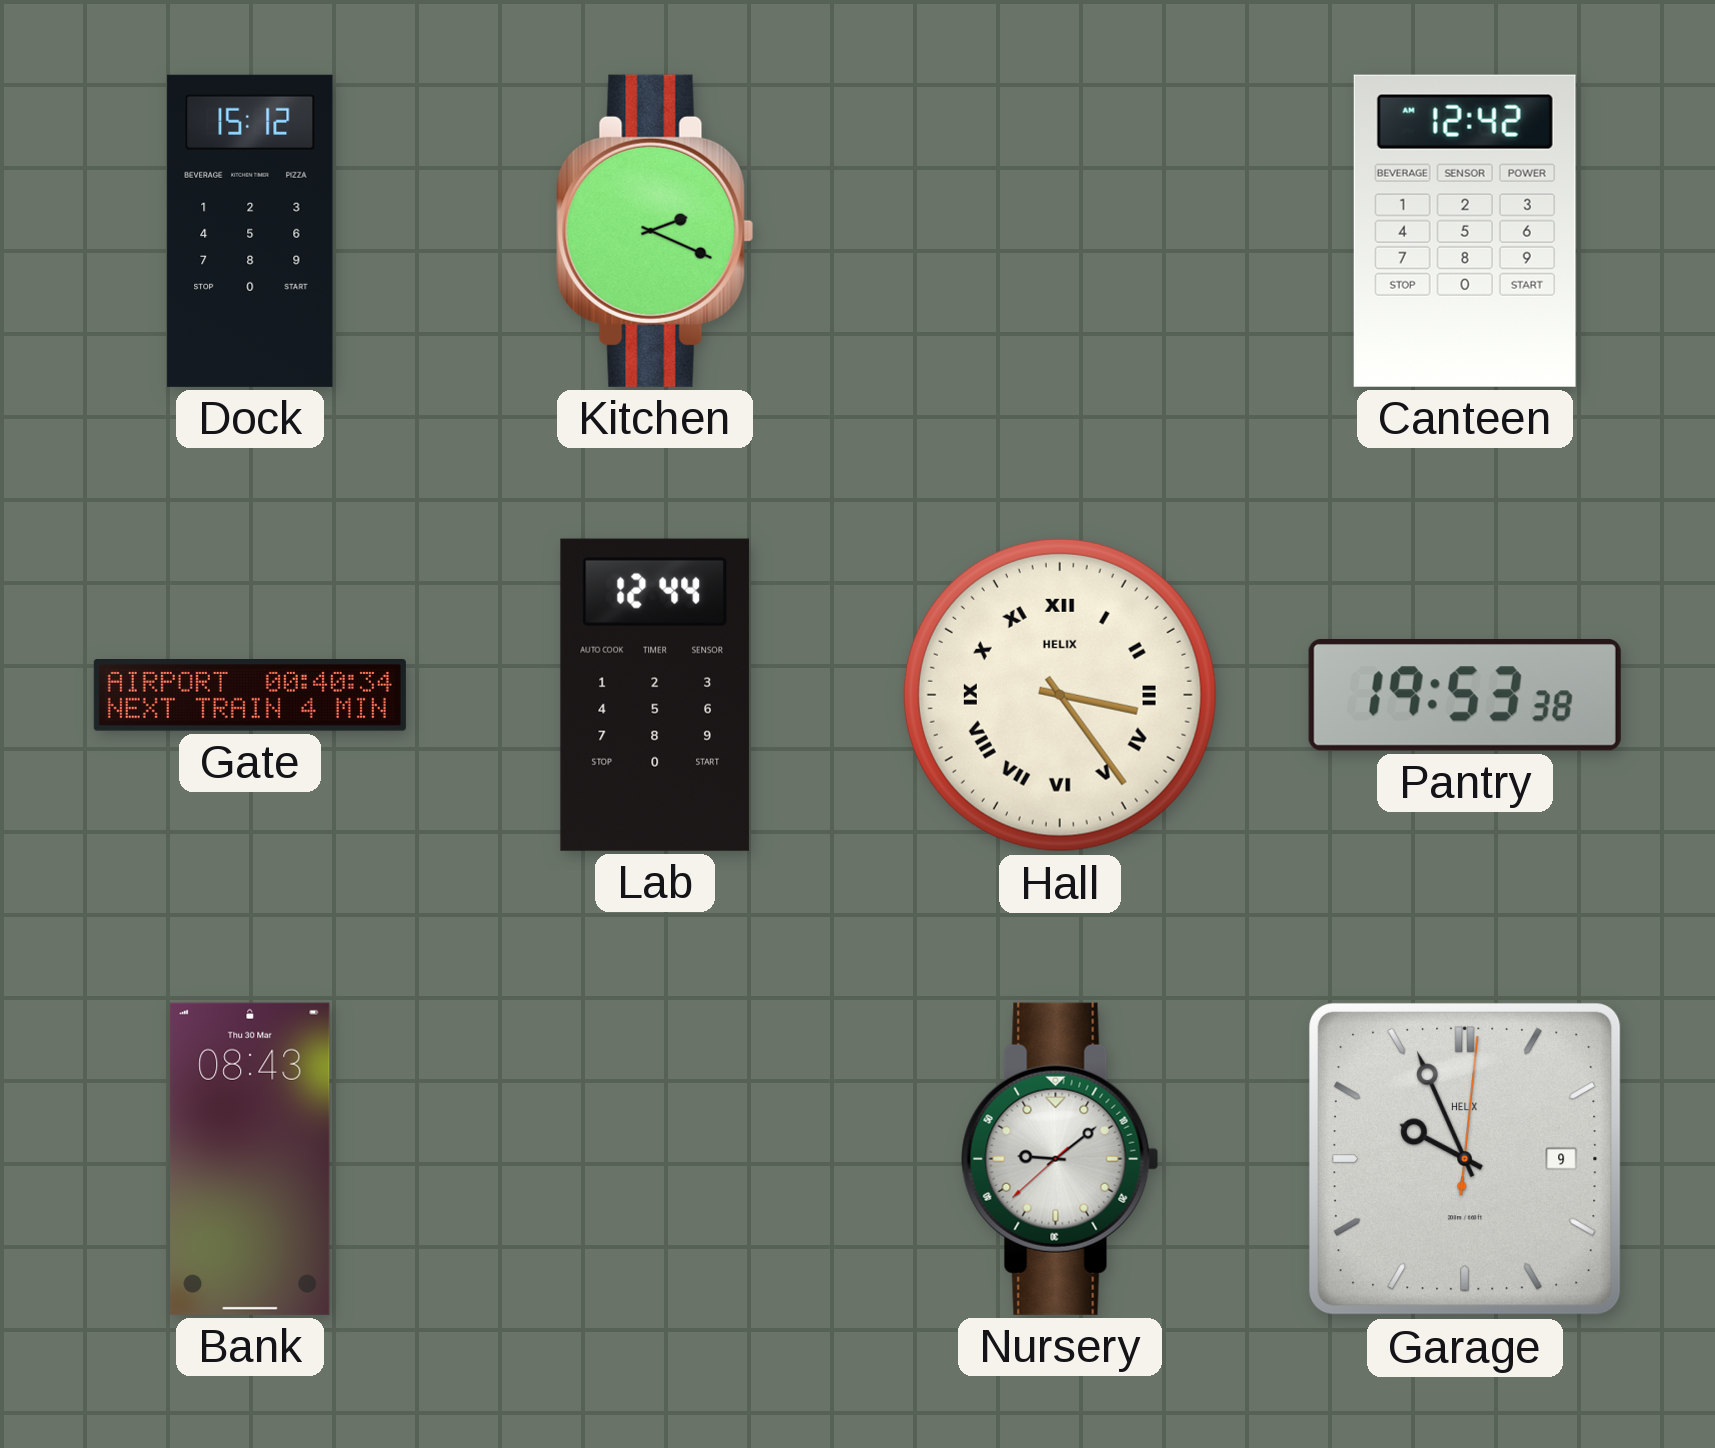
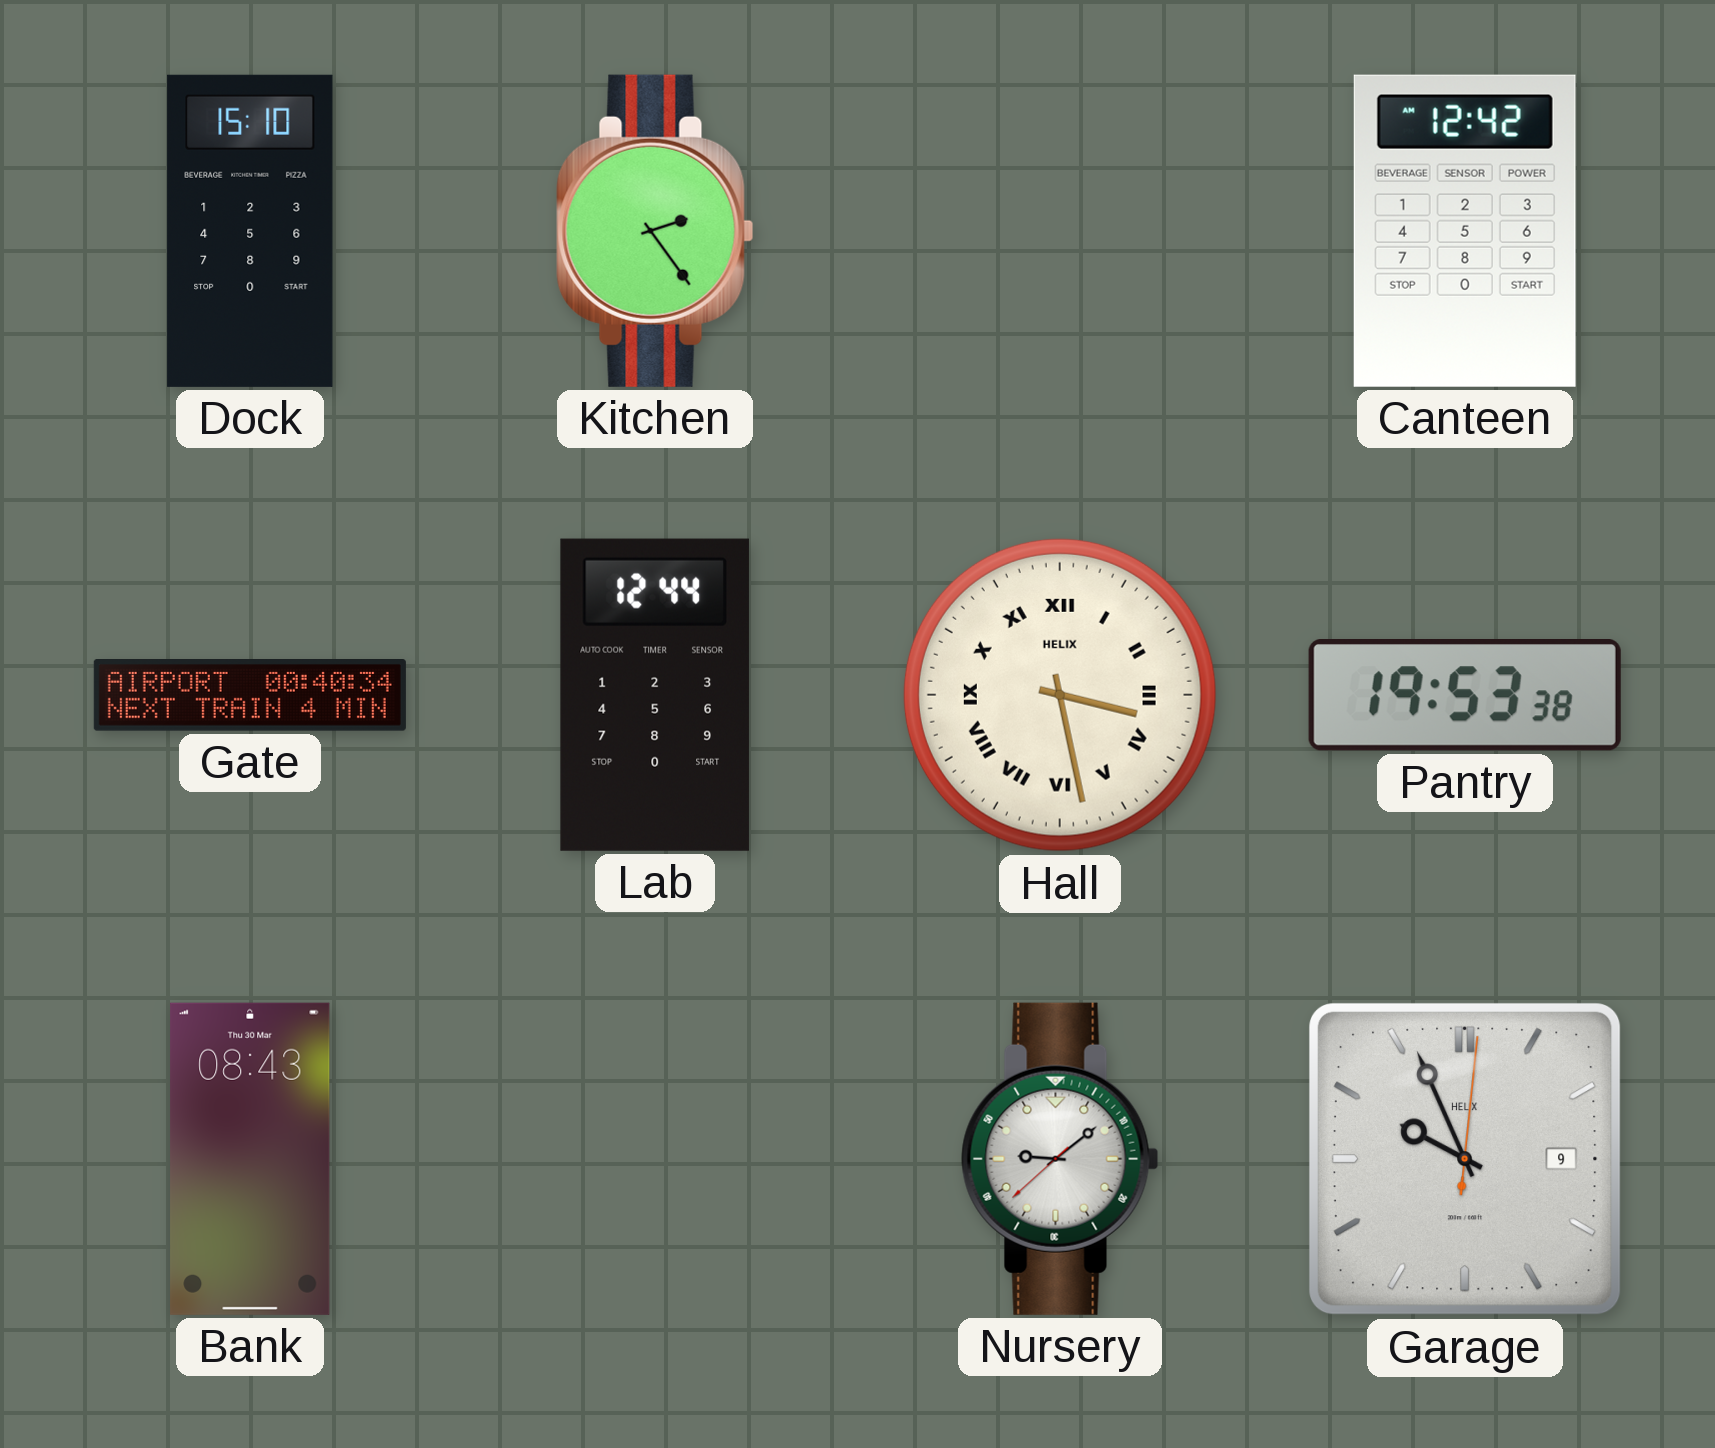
Dock: 15:12 -> 15:10 (250, 231)
Kitchen: 2:19 -> 2:24 (655, 231)
Hall: 3:24 -> 3:28 (1060, 695)
